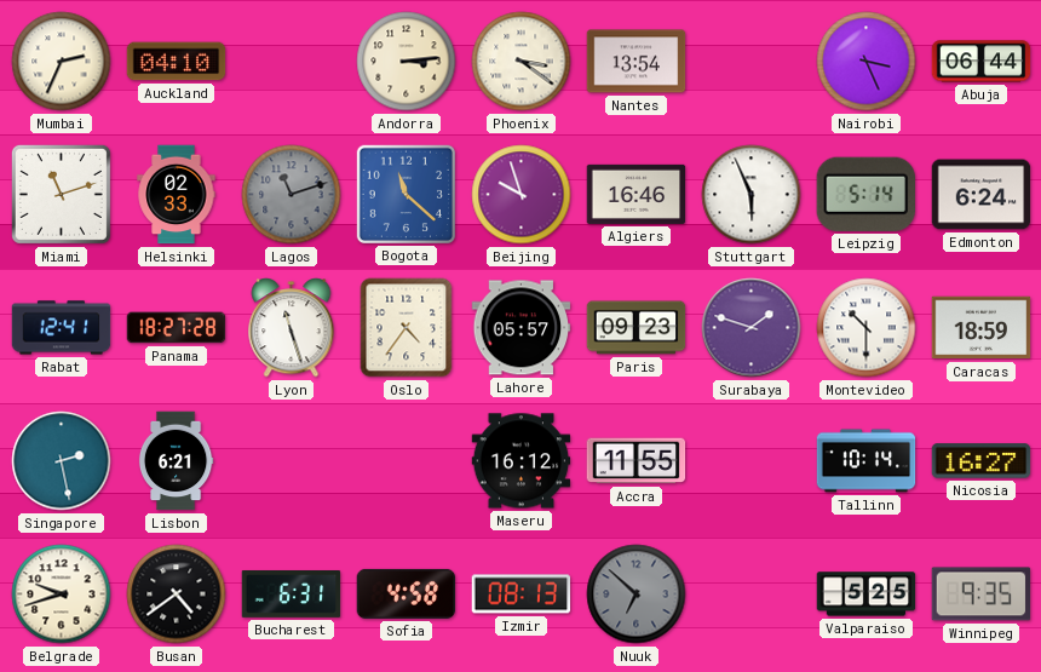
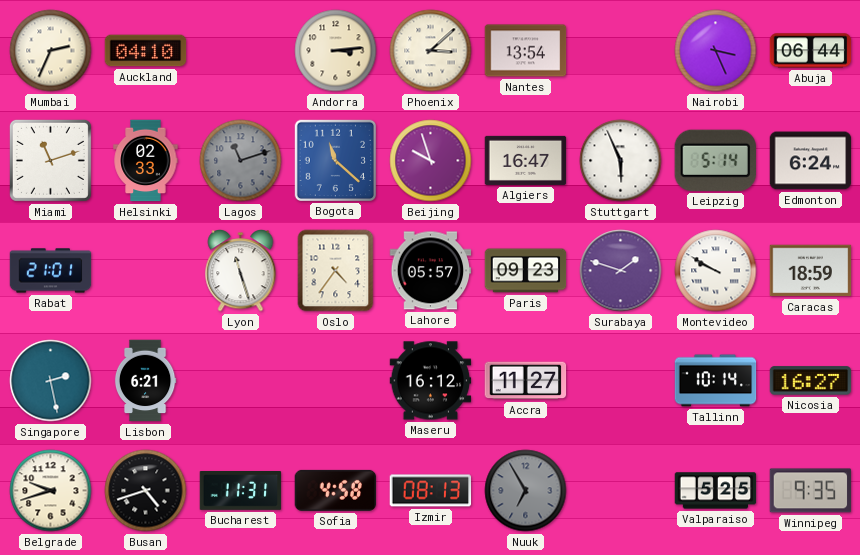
Phoenix: 3:21 -> 3:08 (431, 51)
Algiers: 16:46 -> 16:47 (526, 160)
Rabat: 12:41 -> 21:01 (51, 271)
Panama: 18:27 -> none (177, 328)
Montevideo: 10:30 -> 9:50 (716, 271)
Accra: 11:55 -> 11:27 (526, 381)
Busan: 4:39 -> 4:42 (146, 491)
Bucharest: 6:31 -> 11:31 (241, 491)
Nuuk: 6:52 -> 6:55 (526, 491)
